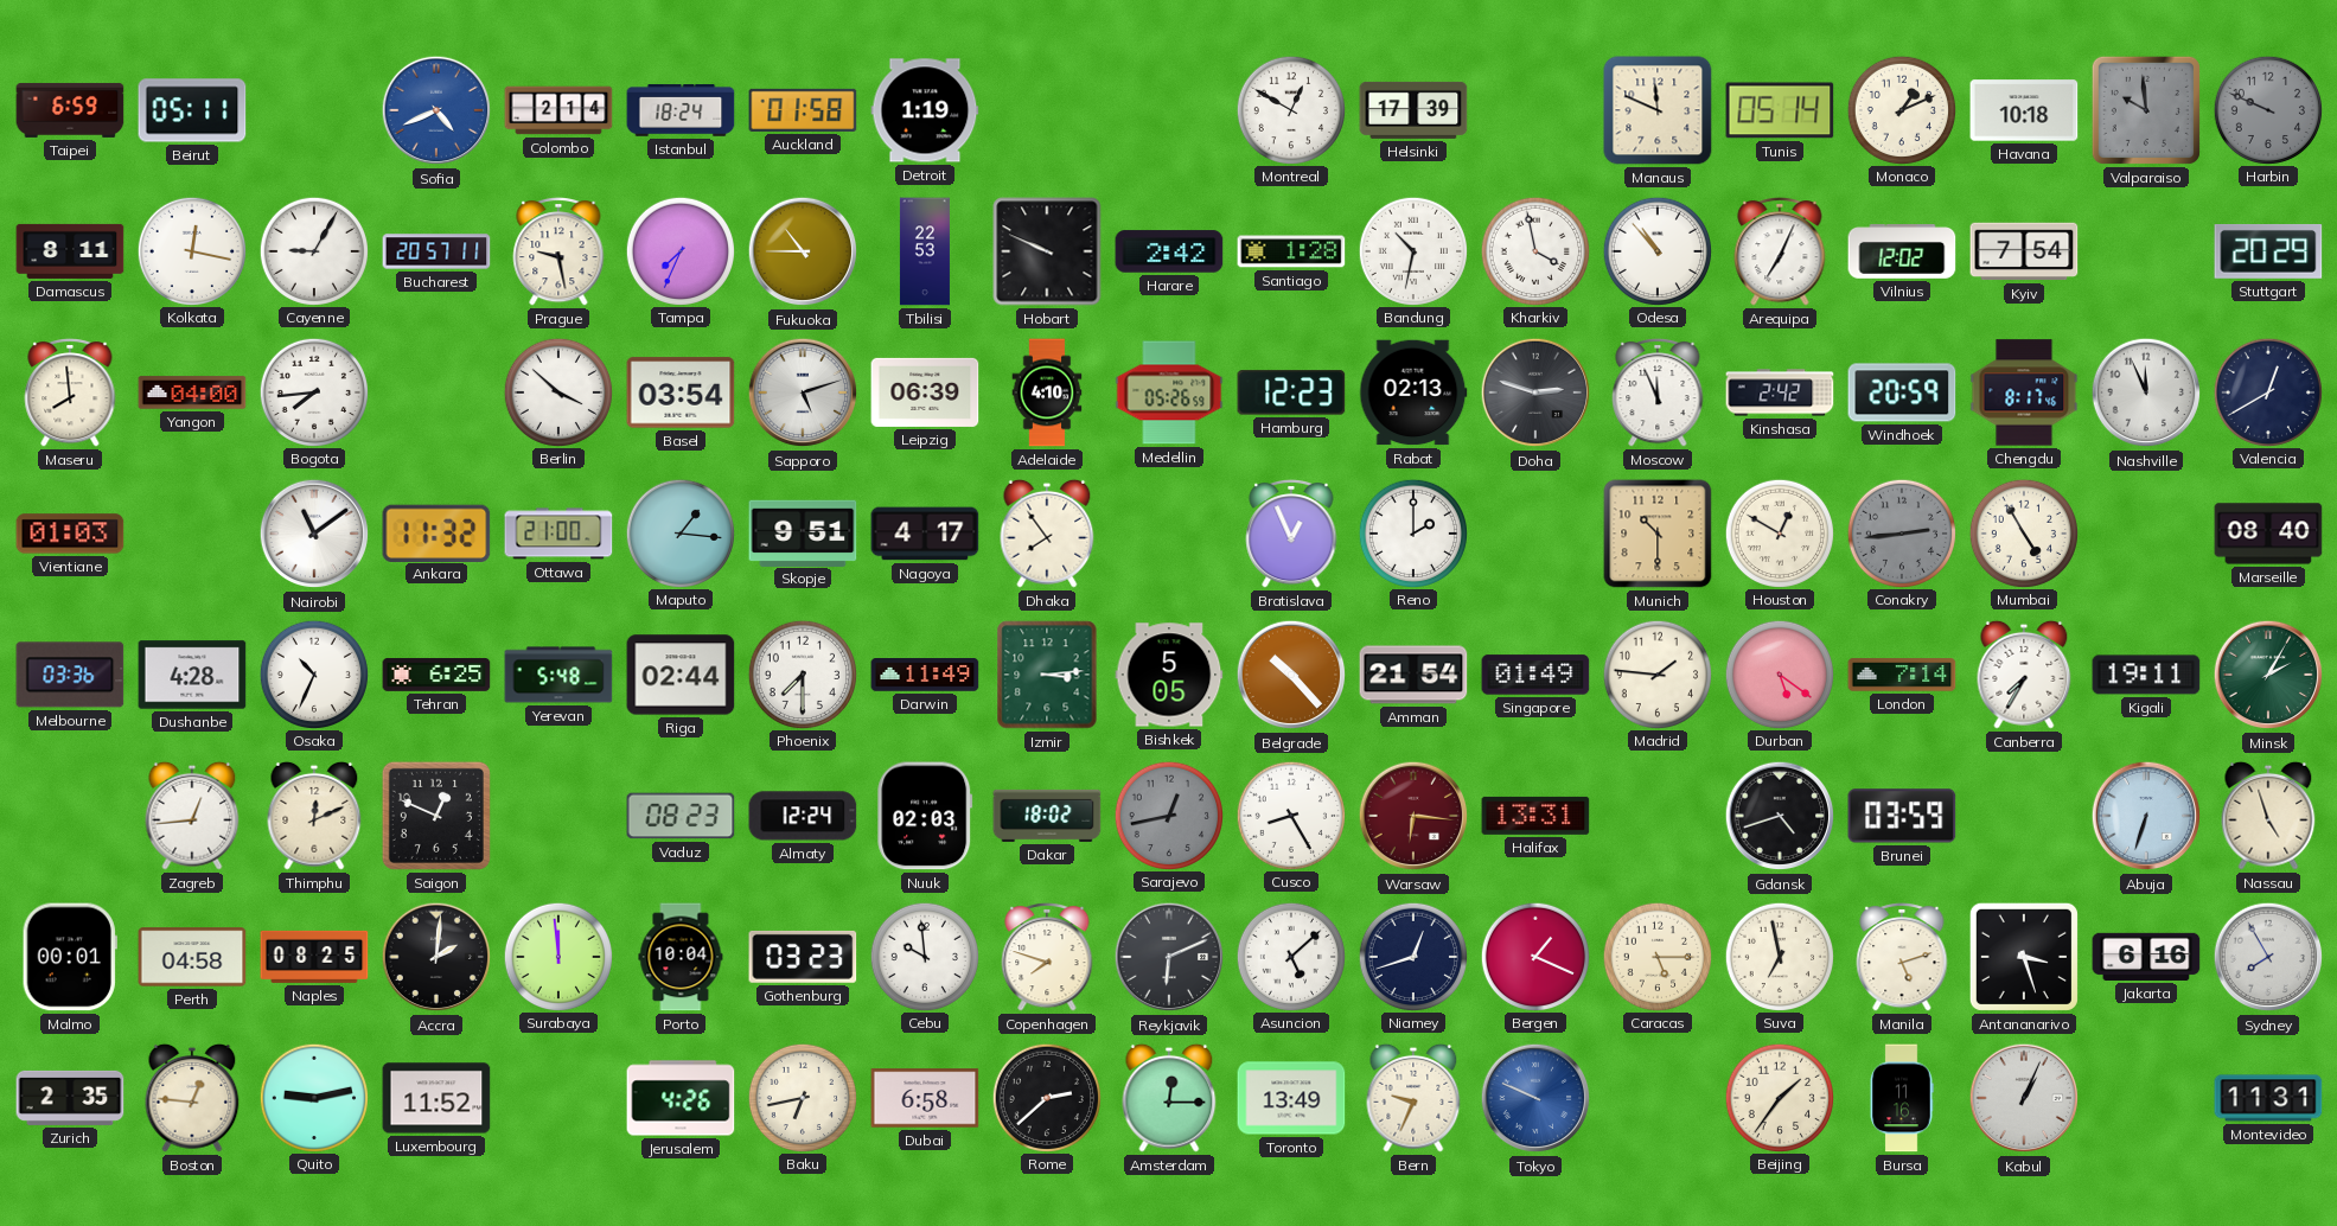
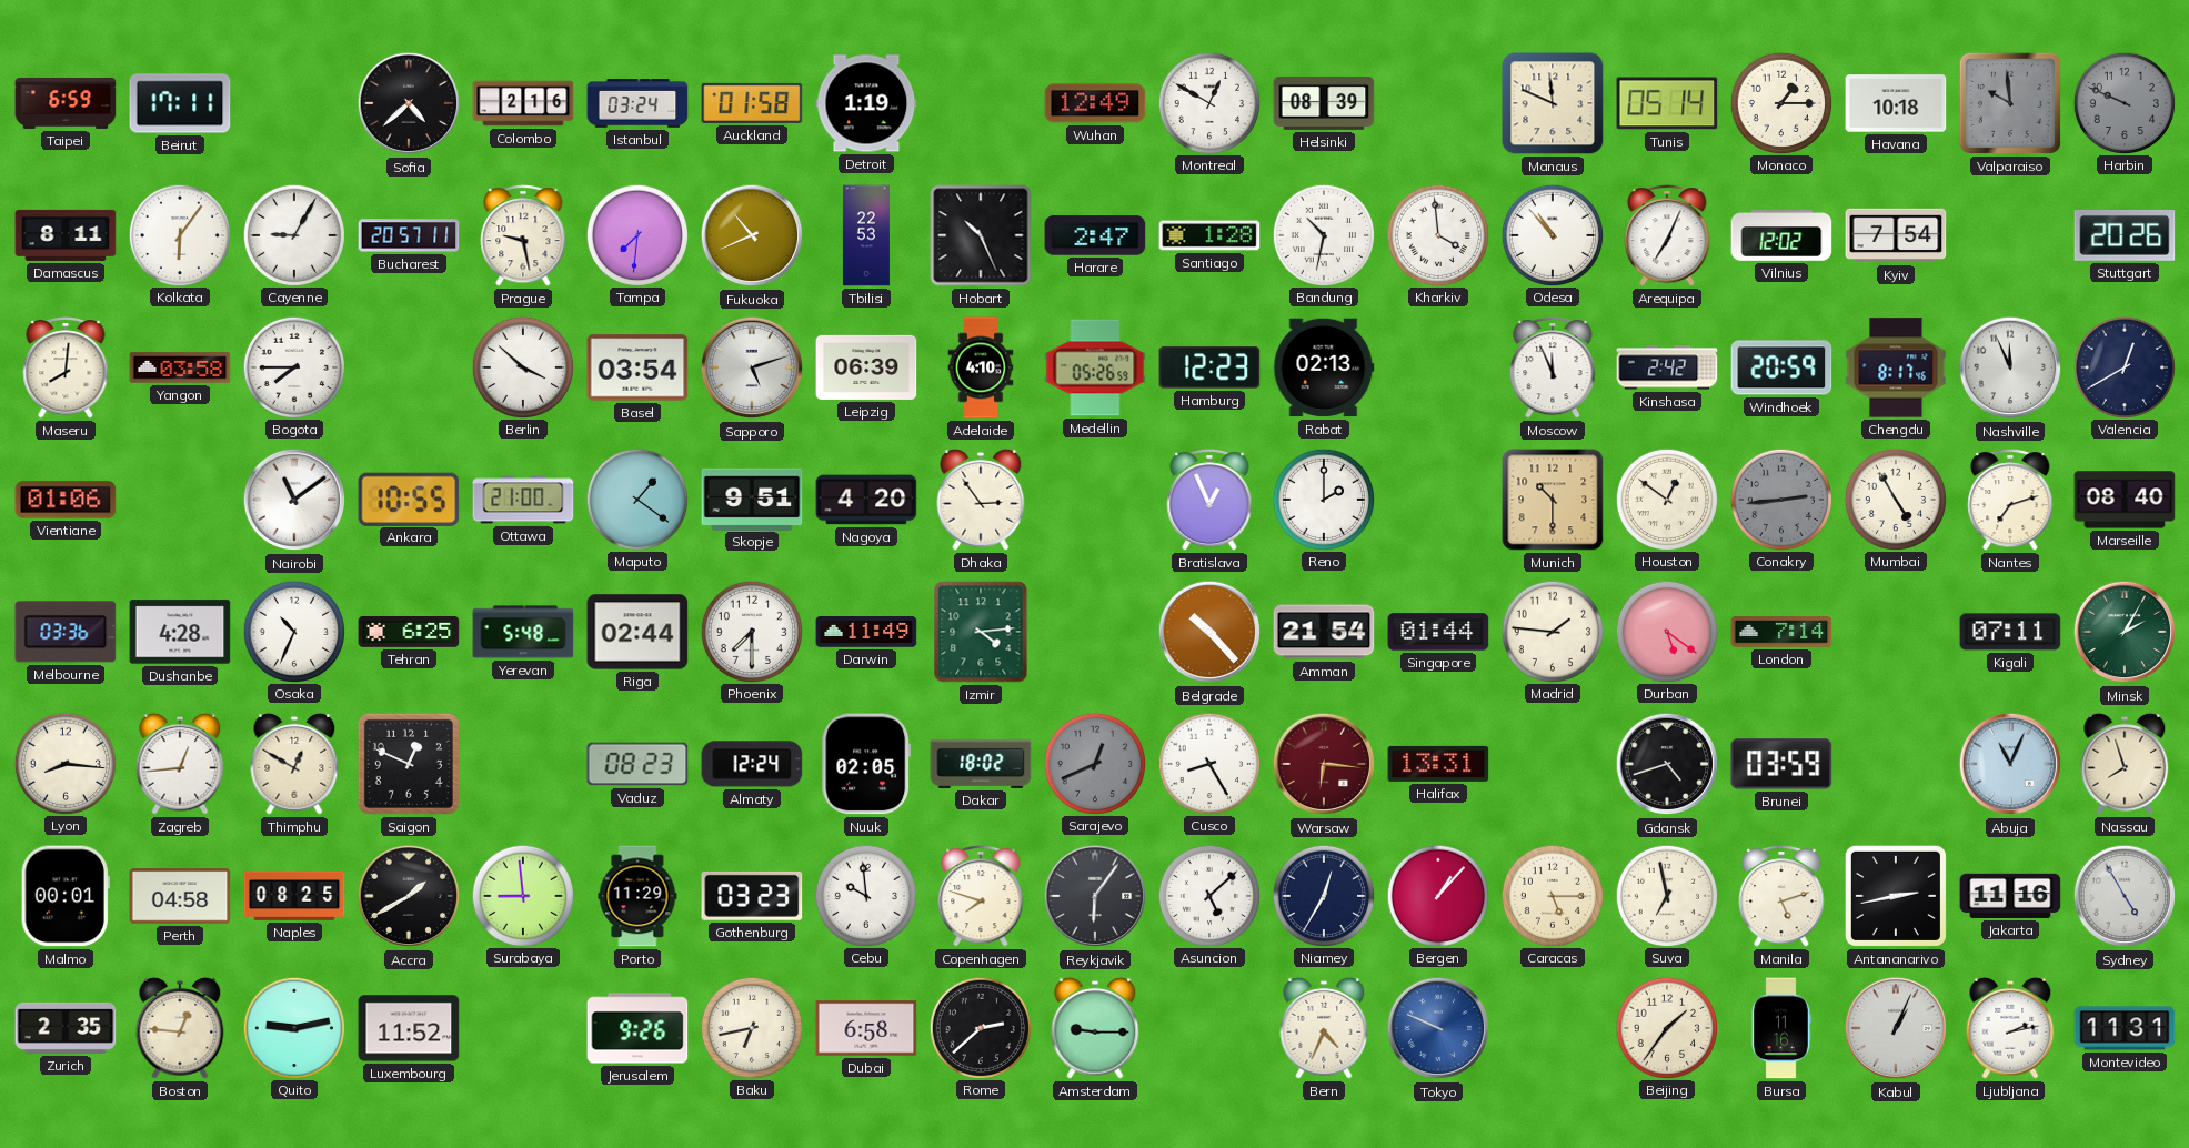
Beirut: 05:11 -> 17:11 (180, 103)
Sofia: 4:41 -> 4:38 (409, 103)
Sofia dial: blue -> black (409, 103)
Colombo: 2:14 -> 2:16 (523, 103)
Istanbul: 18:24 -> 03:24 (637, 103)
Wuhan: none -> 12:49 (1095, 103)
Helsinki: 17:39 -> 08:39 (1324, 103)
Monaco: 1:11 -> 1:15 (1780, 102)
Kolkata: 12:17 -> 6:06 (179, 234)
Tampa: 7:34 -> 7:31 (636, 234)
Fukuoka: 10:45 -> 10:41 (752, 235)
Hobart: 9:49 -> 10:26 (981, 235)
Harare: 2:42 -> 2:47 (1095, 235)
Kharkiv: 3:58 -> 3:59 (1437, 234)
Stuttgart: 20:29 -> 20:26 (2125, 236)
Maseru: 7:59 -> 8:01 (66, 369)
Yangon: 04:00 -> 03:58 (180, 367)
Bogota: 7:44 -> 7:45 (293, 366)
Doha: 2:48 -> none (1535, 392)
Vientiane: 01:03 -> 01:06 (66, 500)
Ankara: 11:32 -> 10:55 (409, 499)
Maputo: 1:16 -> 1:21 (636, 499)
Nagoya: 4:17 -> 4:20 (866, 500)
Dhaka: 7:54 -> 2:54 (981, 500)
Houston: 12:50 -> 12:51 (1666, 499)
Nantes: none -> 7:12 (2010, 501)
Izmir: 3:14 -> 4:14 (981, 632)
Bishkek: 5:05 -> none (1169, 675)
Singapore: 01:49 -> 01:44 (1438, 632)
Canberra: 7:35 -> none (2024, 675)
Kigali: 19:11 -> 07:11 (2010, 632)
Lyon: none -> 8:16 (64, 763)
Thimphu: 12:11 -> 12:50 (294, 764)
Nuuk: 02:03 -> 02:05 (866, 764)
Sarajevo: 12:43 -> 12:41 (1094, 763)
Abuja: 6:33 -> 11:04 (2010, 764)
Nassau: 4:57 -> 7:57 (2125, 764)
Accra: 2:01 -> 1:40 (409, 896)
Surabaya: 11:59 -> 8:59 (522, 895)
Porto: 10:04 -> 11:29 (637, 896)
Reykjavik: 6:11 -> 6:06 (1095, 896)
Niamey: 12:42 -> 12:35 (1323, 895)
Bergen: 1:19 -> 1:07 (1437, 895)
Antananarivo: 3:27 -> 2:43 (1896, 896)
Jakarta: 6:16 -> 11:16 (2010, 896)
Sydney: 7:55 -> 4:55 (2125, 896)
Jerusalem: 4:26 -> 9:26 (637, 1028)
Amsterdam: 12:15 -> 9:15 (1095, 1028)
Toronto: 13:49 -> none (1291, 1098)
Bern: 9:34 -> 4:34 (1324, 1028)
Ljubljana: none -> 2:13 (2010, 1028)
